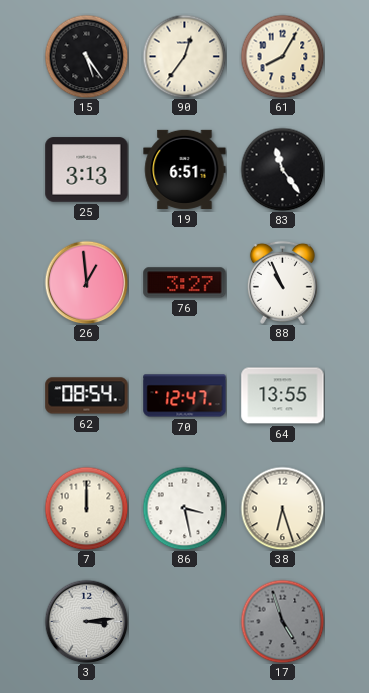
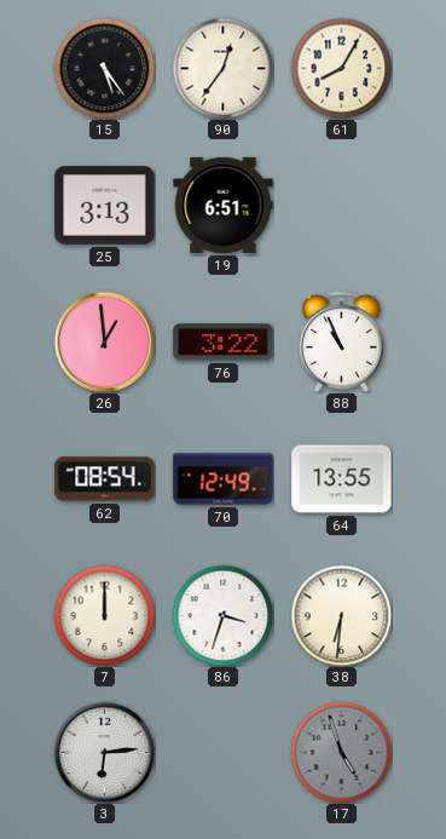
83: 11:24 -> none (282, 169)
76: 3:27 -> 3:22 (224, 343)
70: 12:47 -> 12:49 (224, 479)
86: 3:28 -> 3:33 (222, 615)
38: 6:27 -> 6:31 (341, 615)
3: 3:14 -> 6:14 (104, 752)
